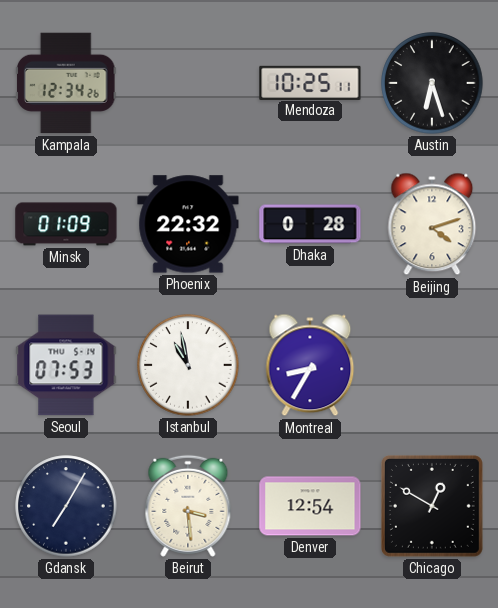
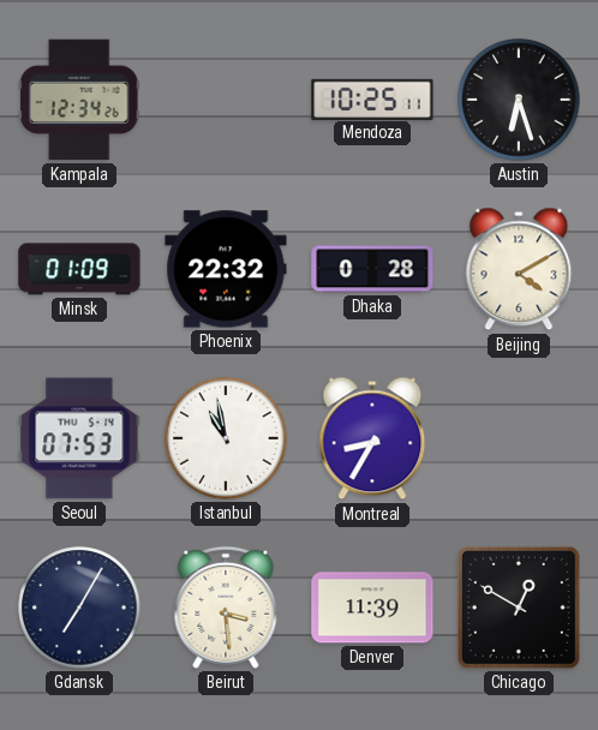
Beijing: 4:12 -> 4:10 (519, 269)
Denver: 12:54 -> 11:39 (372, 608)
